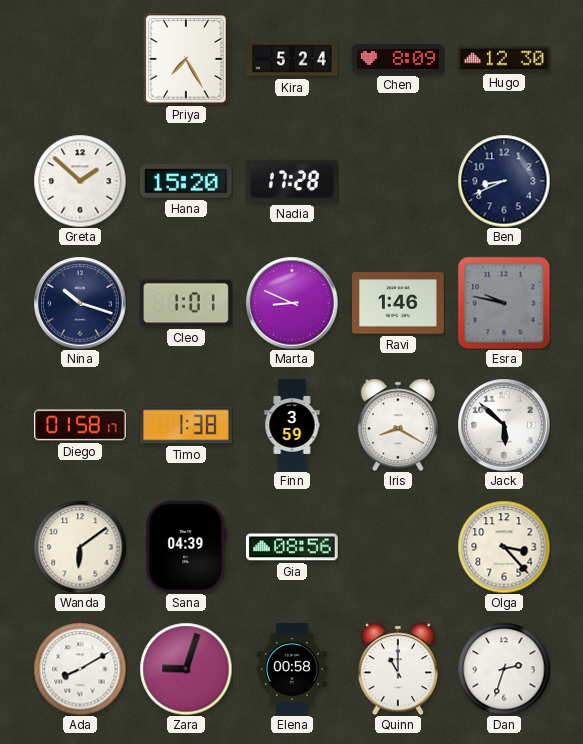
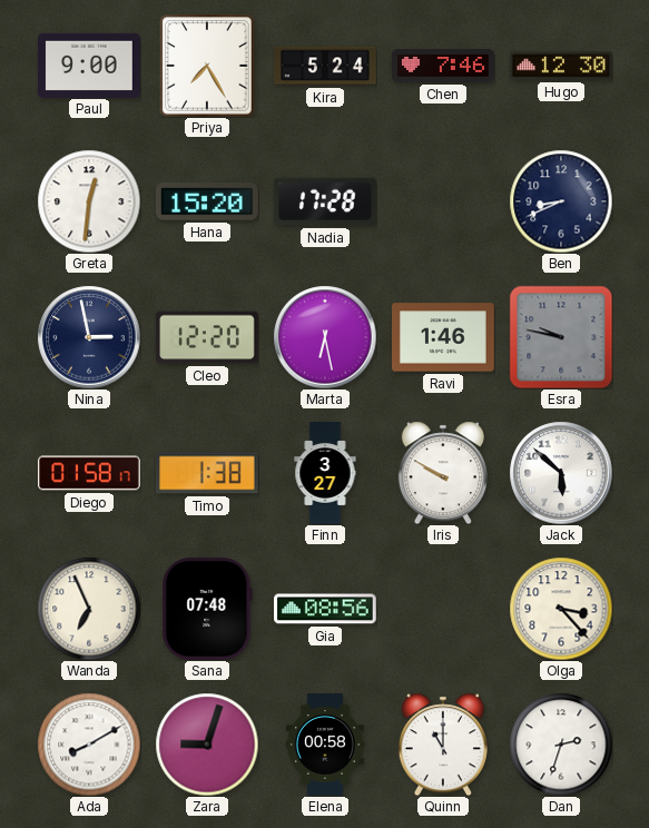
Paul: none -> 9:00 (90, 65)
Chen: 8:09 -> 7:46 (443, 66)
Greta: 1:52 -> 12:31 (89, 201)
Nina: 10:18 -> 2:58 (89, 337)
Cleo: 1:01 -> 12:20 (208, 337)
Marta: 8:49 -> 6:28 (325, 337)
Finn: 3:59 -> 3:27 (325, 473)
Iris: 8:20 -> 9:50 (443, 473)
Wanda: 6:09 -> 6:56 (89, 609)
Sana: 04:39 -> 07:48 (207, 610)
